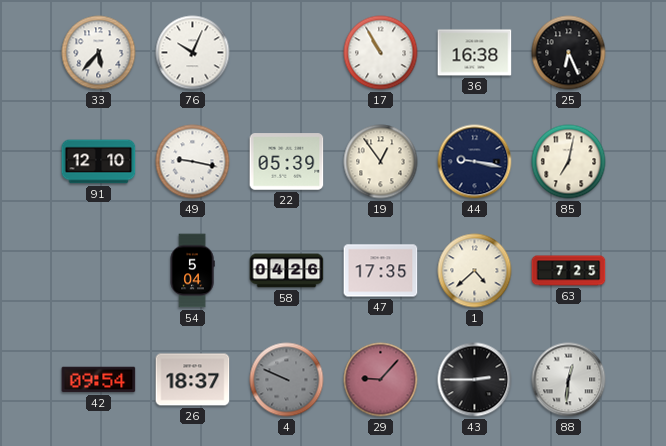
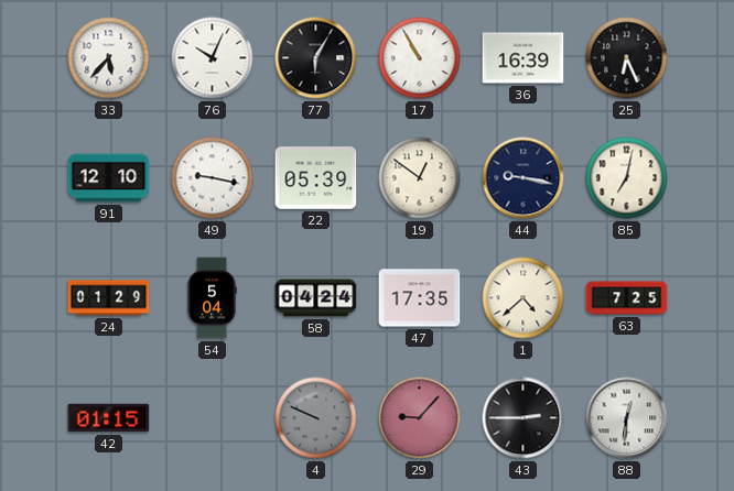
77: none -> 6:05 (316, 58)
36: 16:38 -> 16:39 (523, 58)
19: 12:54 -> 12:51 (420, 178)
24: none -> 01:29 (109, 298)
58: 04:26 -> 04:24 (316, 298)
42: 09:54 -> 01:15 (109, 418)
26: 18:37 -> none (193, 380)
